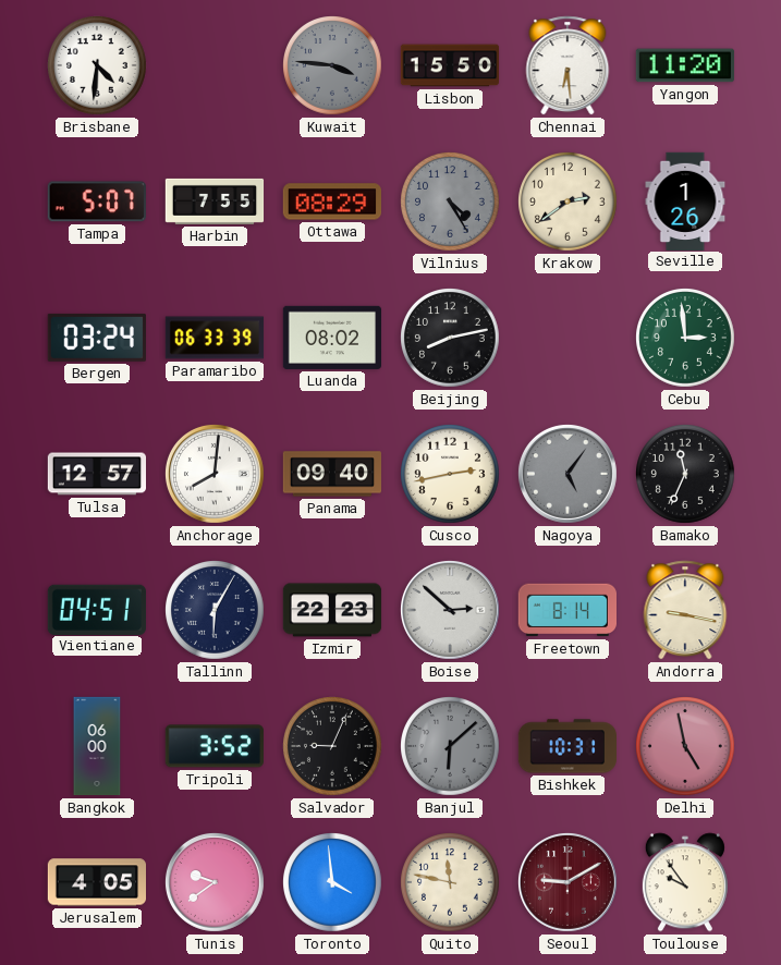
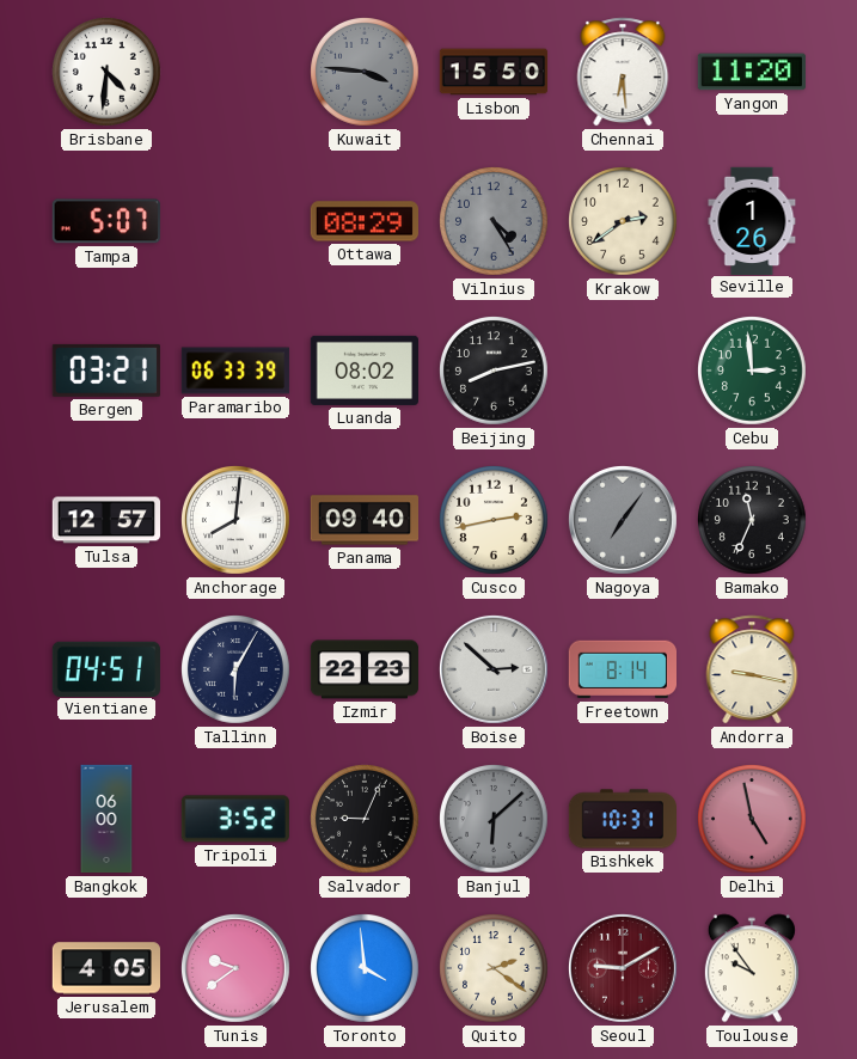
Harbin: 7:55 -> none (215, 201)
Bergen: 03:24 -> 03:21 (106, 371)
Nagoya: 5:06 -> 7:06 (623, 520)
Quito: 11:47 -> 2:21 (495, 969)
